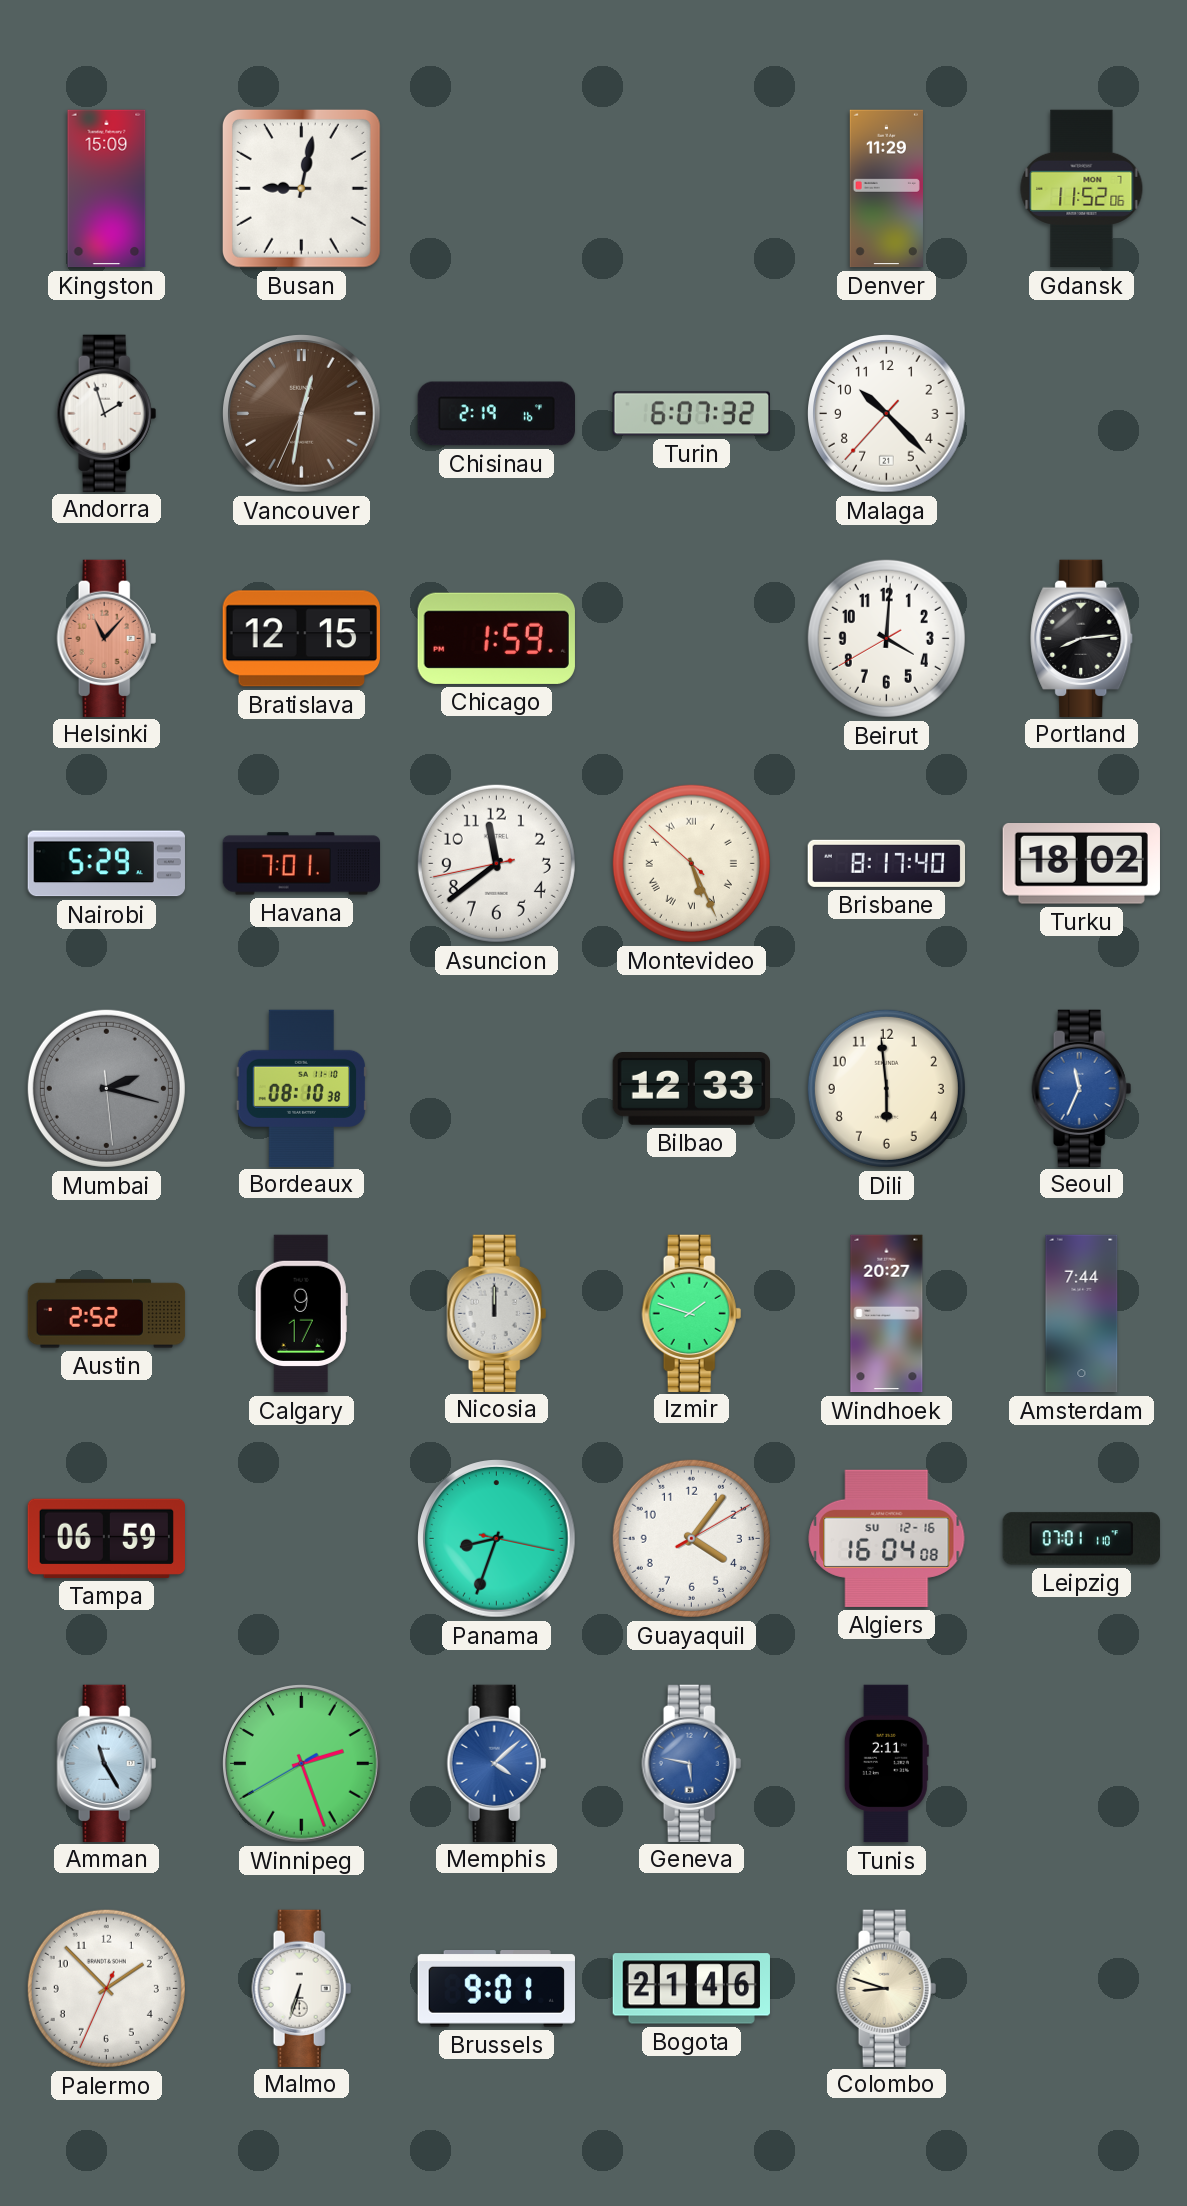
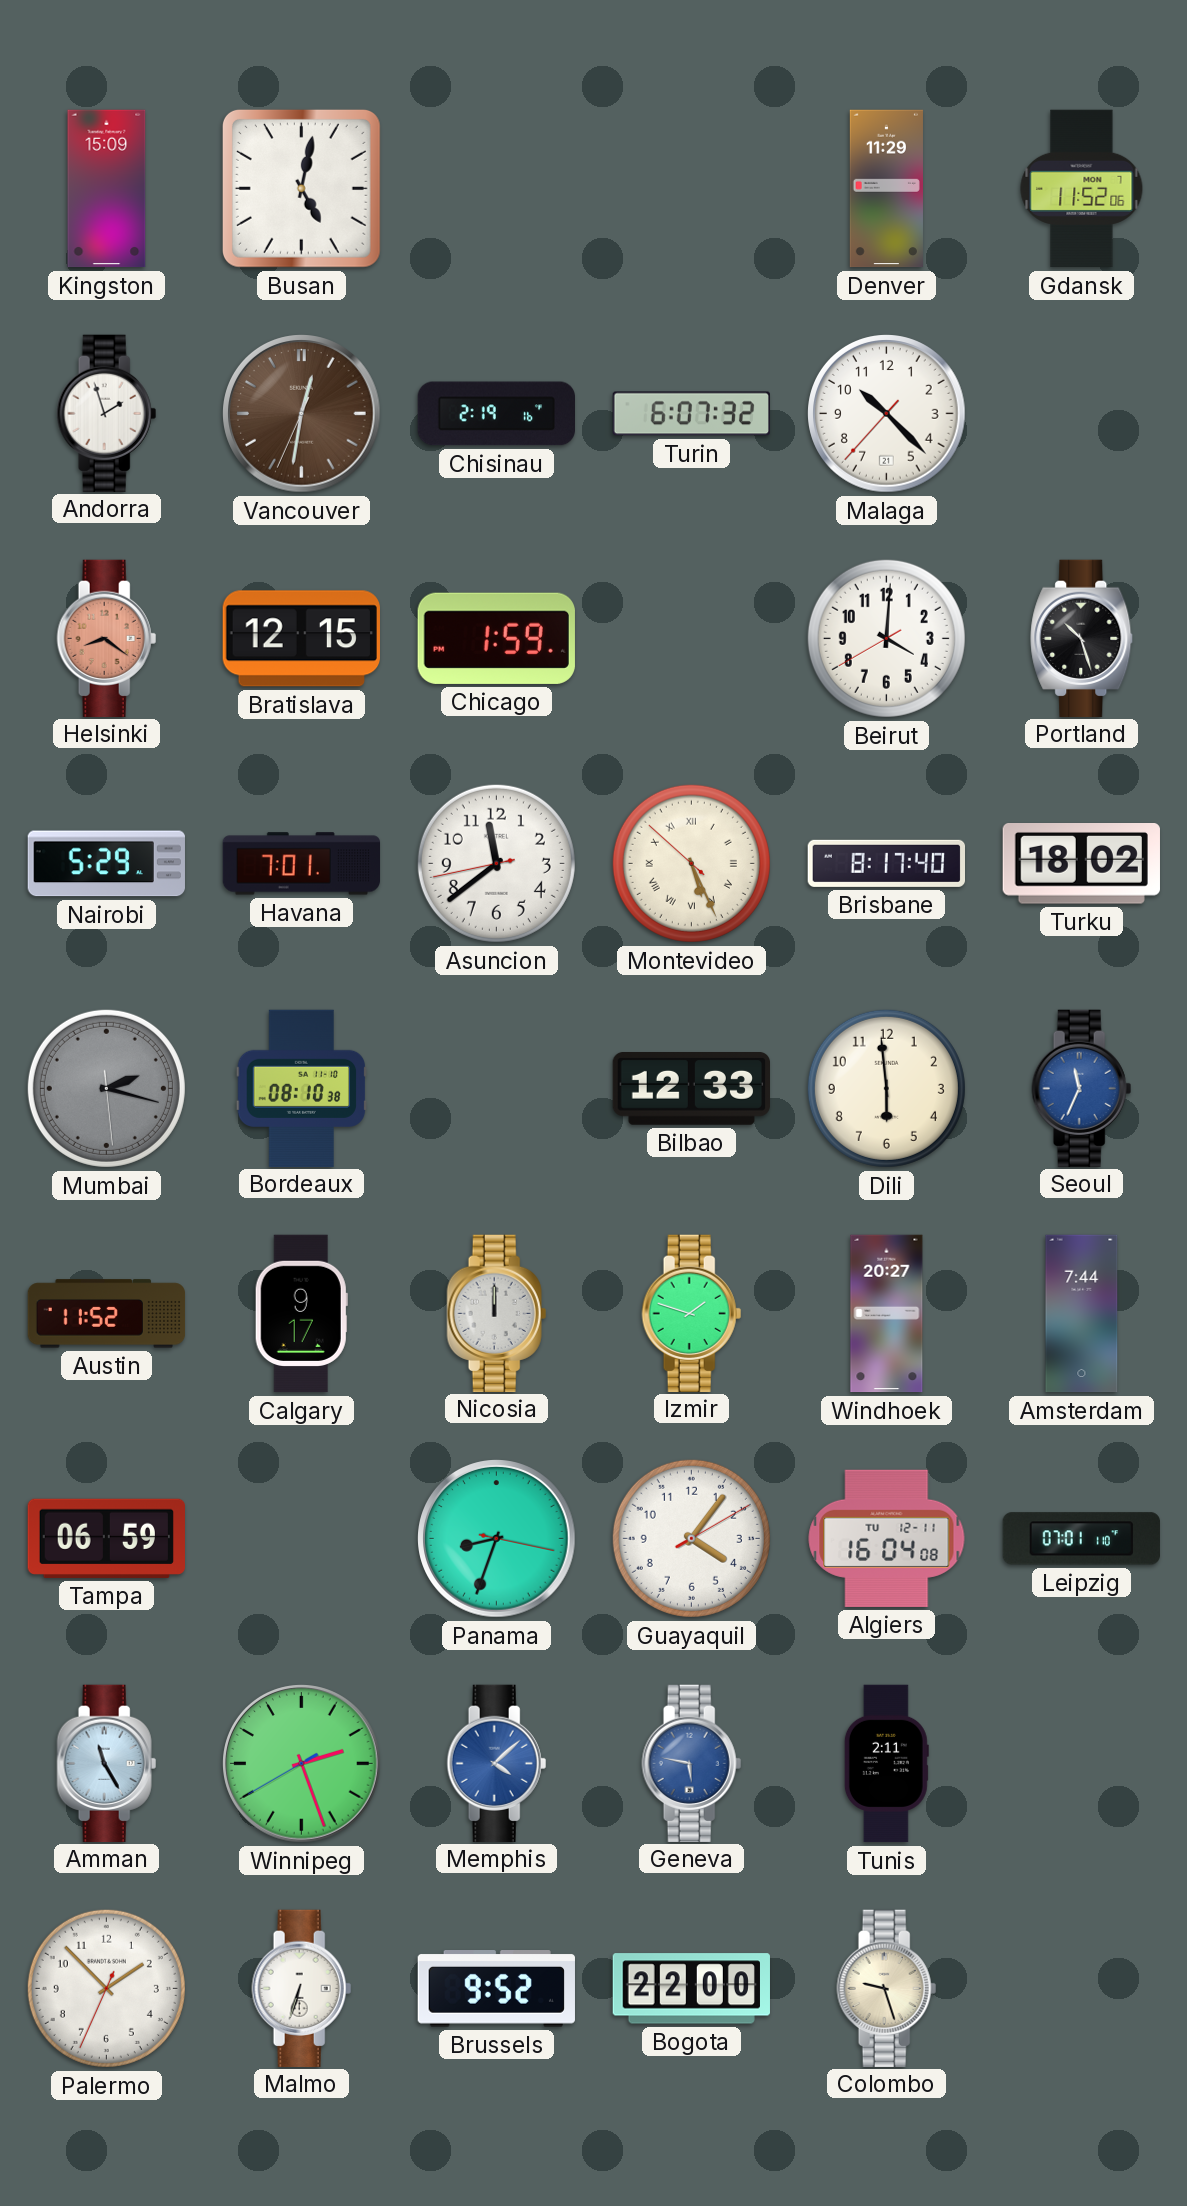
Busan: 9:02 -> 5:02 (301, 188)
Helsinki: 11:07 -> 8:21 (107, 638)
Portland: 8:14 -> 10:27 (1082, 638)
Austin: 2:52 -> 11:52 (107, 1314)
Algiers date: SU 12-16 -> TU 12-11 (887, 1538)
Brussels: 9:01 -> 9:52 (496, 1989)
Bogota: 21:46 -> 22:00 (691, 1989)
Colombo: 8:48 -> 9:27 (887, 1988)
